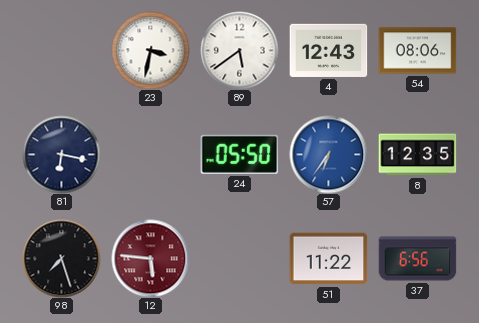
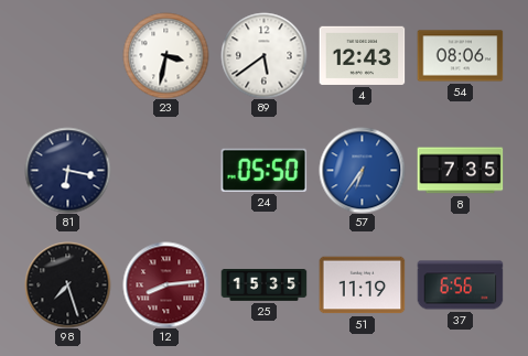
8: 12:35 -> 7:35 (460, 171)
12: 5:46 -> 8:14 (165, 284)
25: none -> 15:35 (263, 285)
51: 11:22 -> 11:19 (362, 285)
